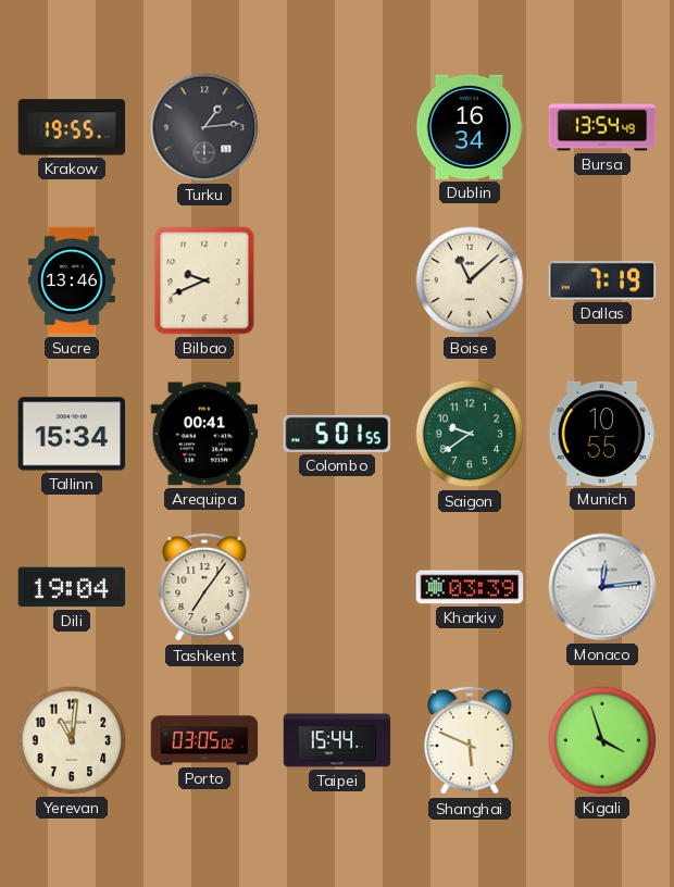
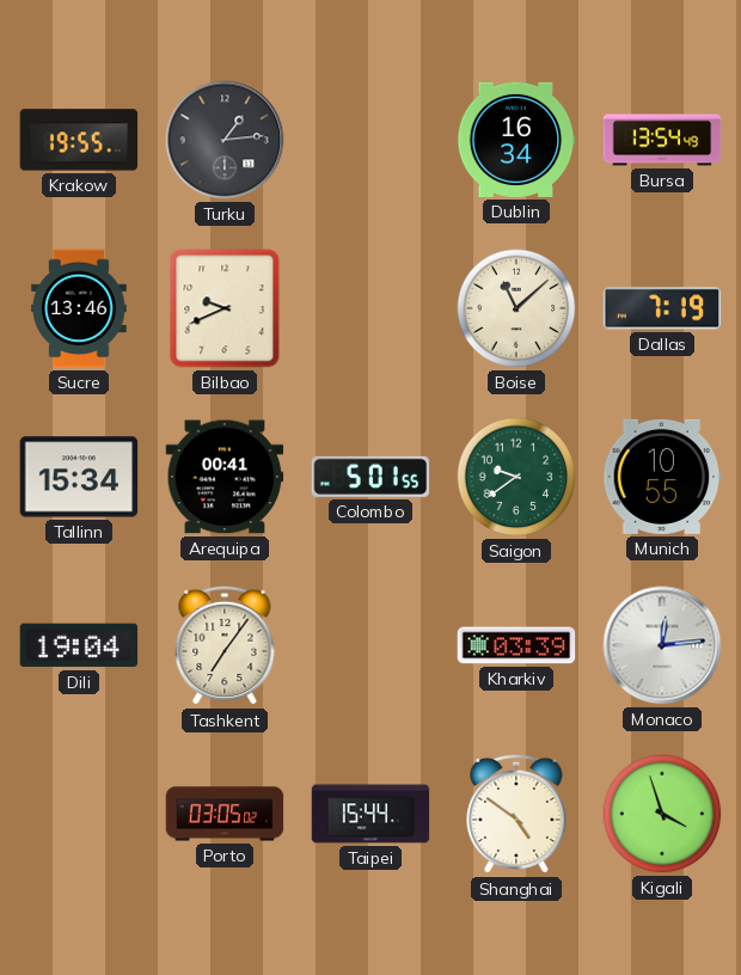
Yerevan: 11:01 -> none (72, 740)
Shanghai: 5:49 -> 4:51 (516, 814)
